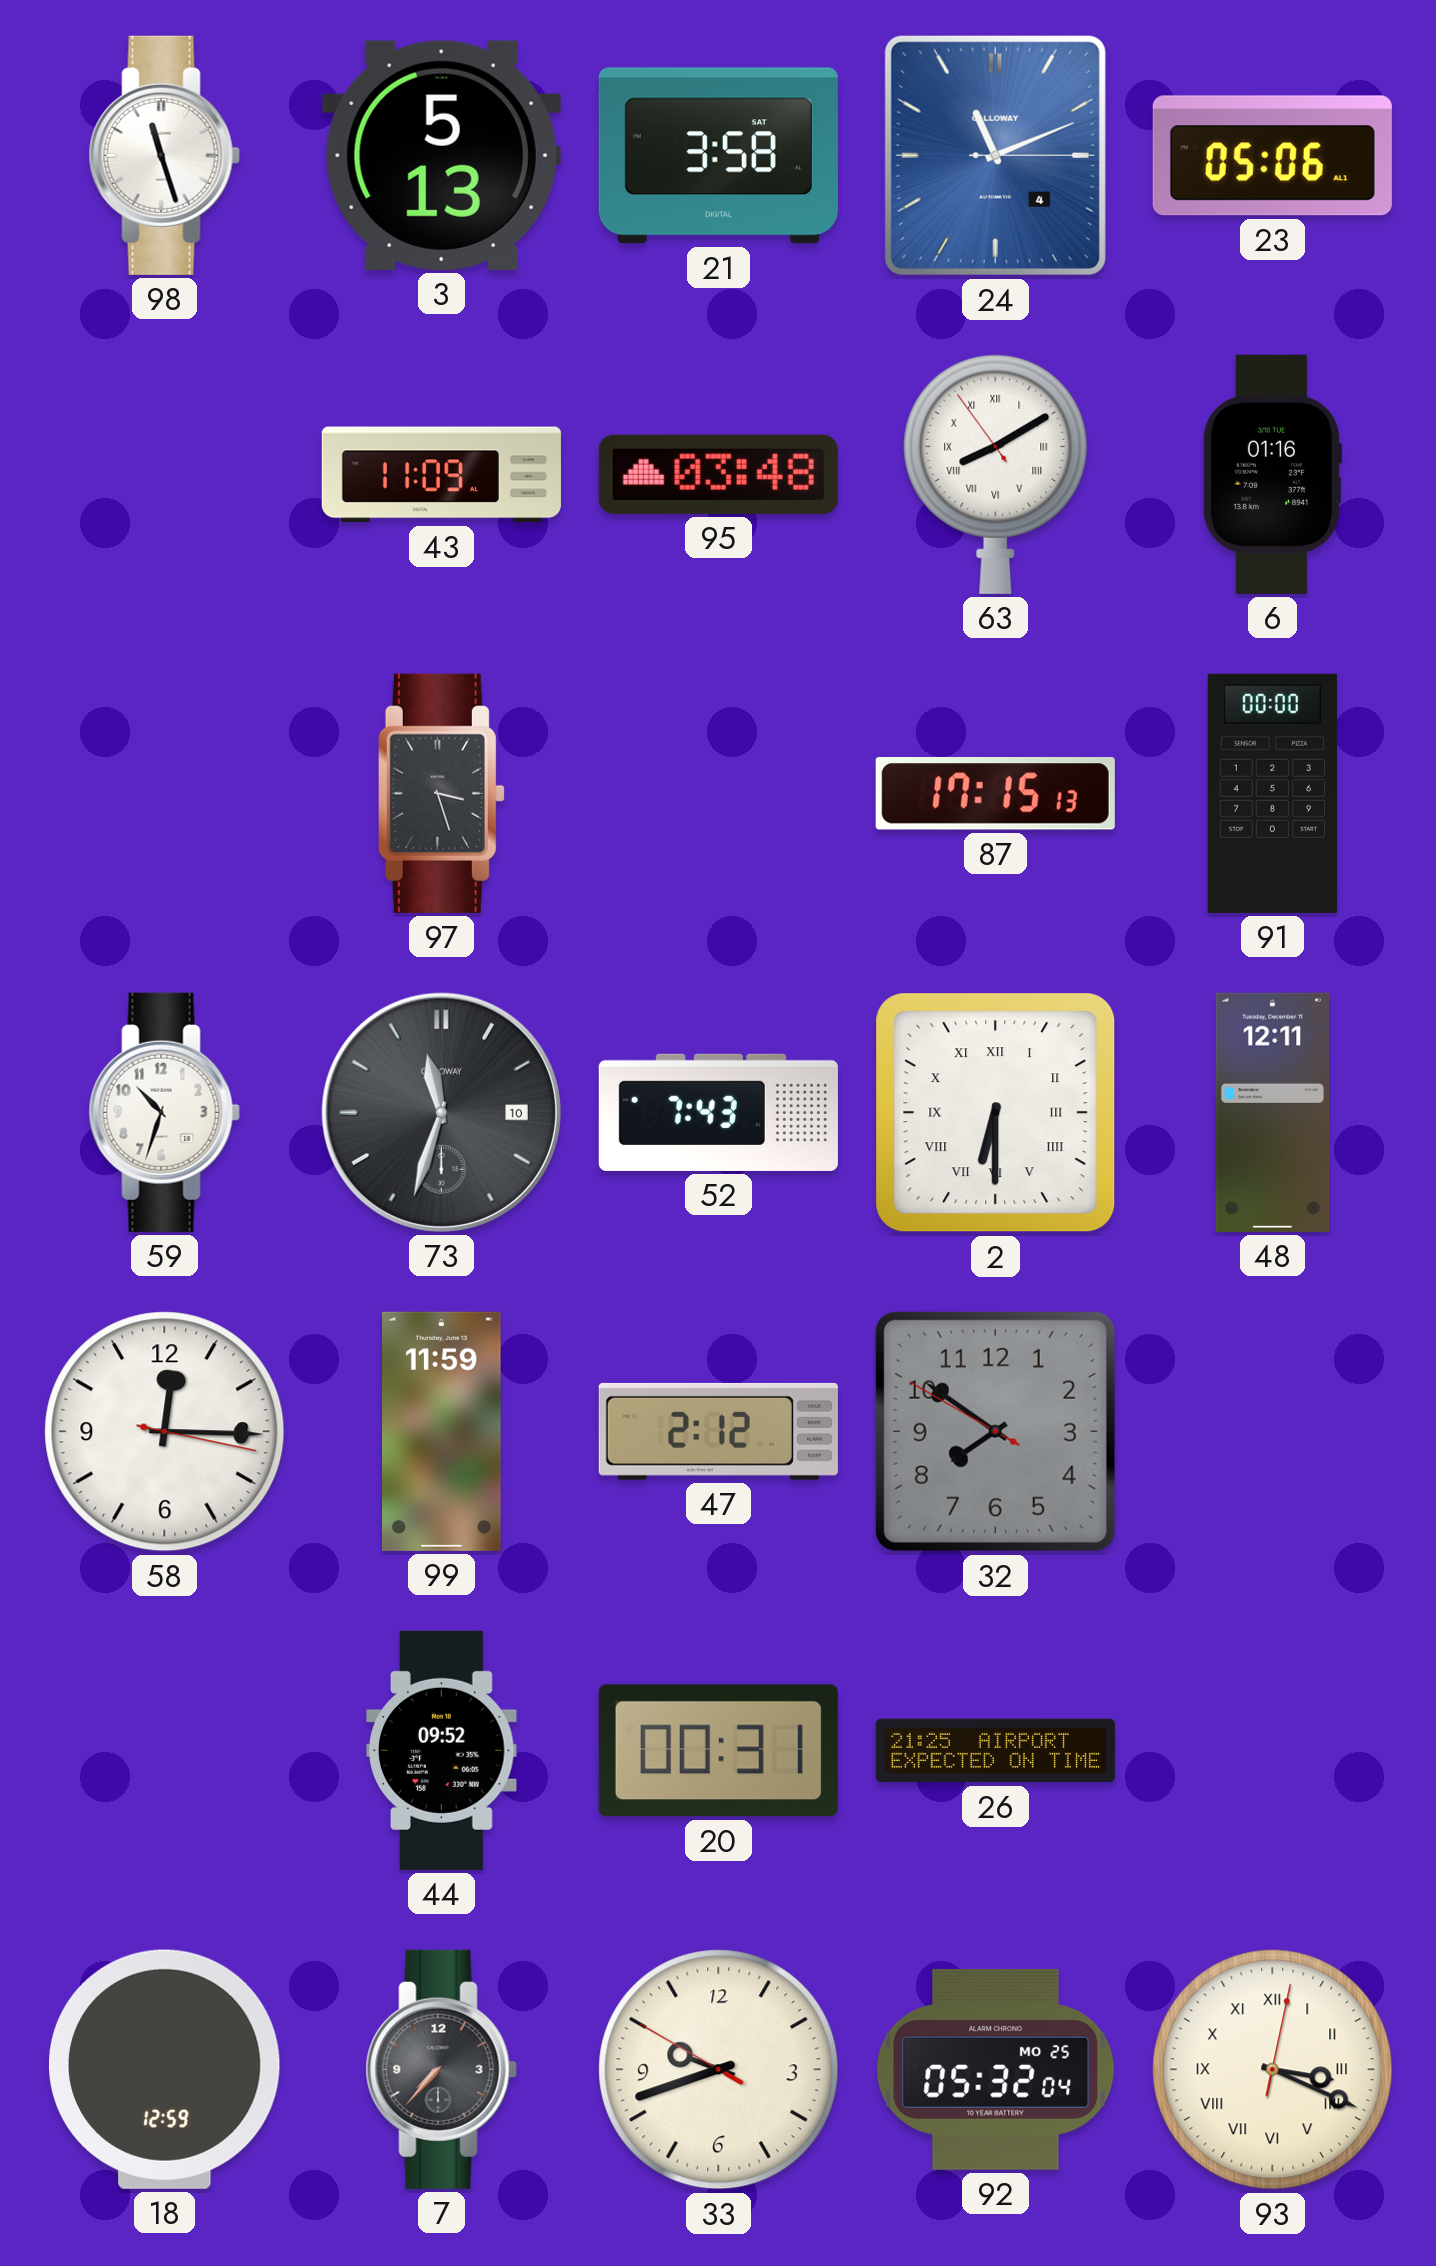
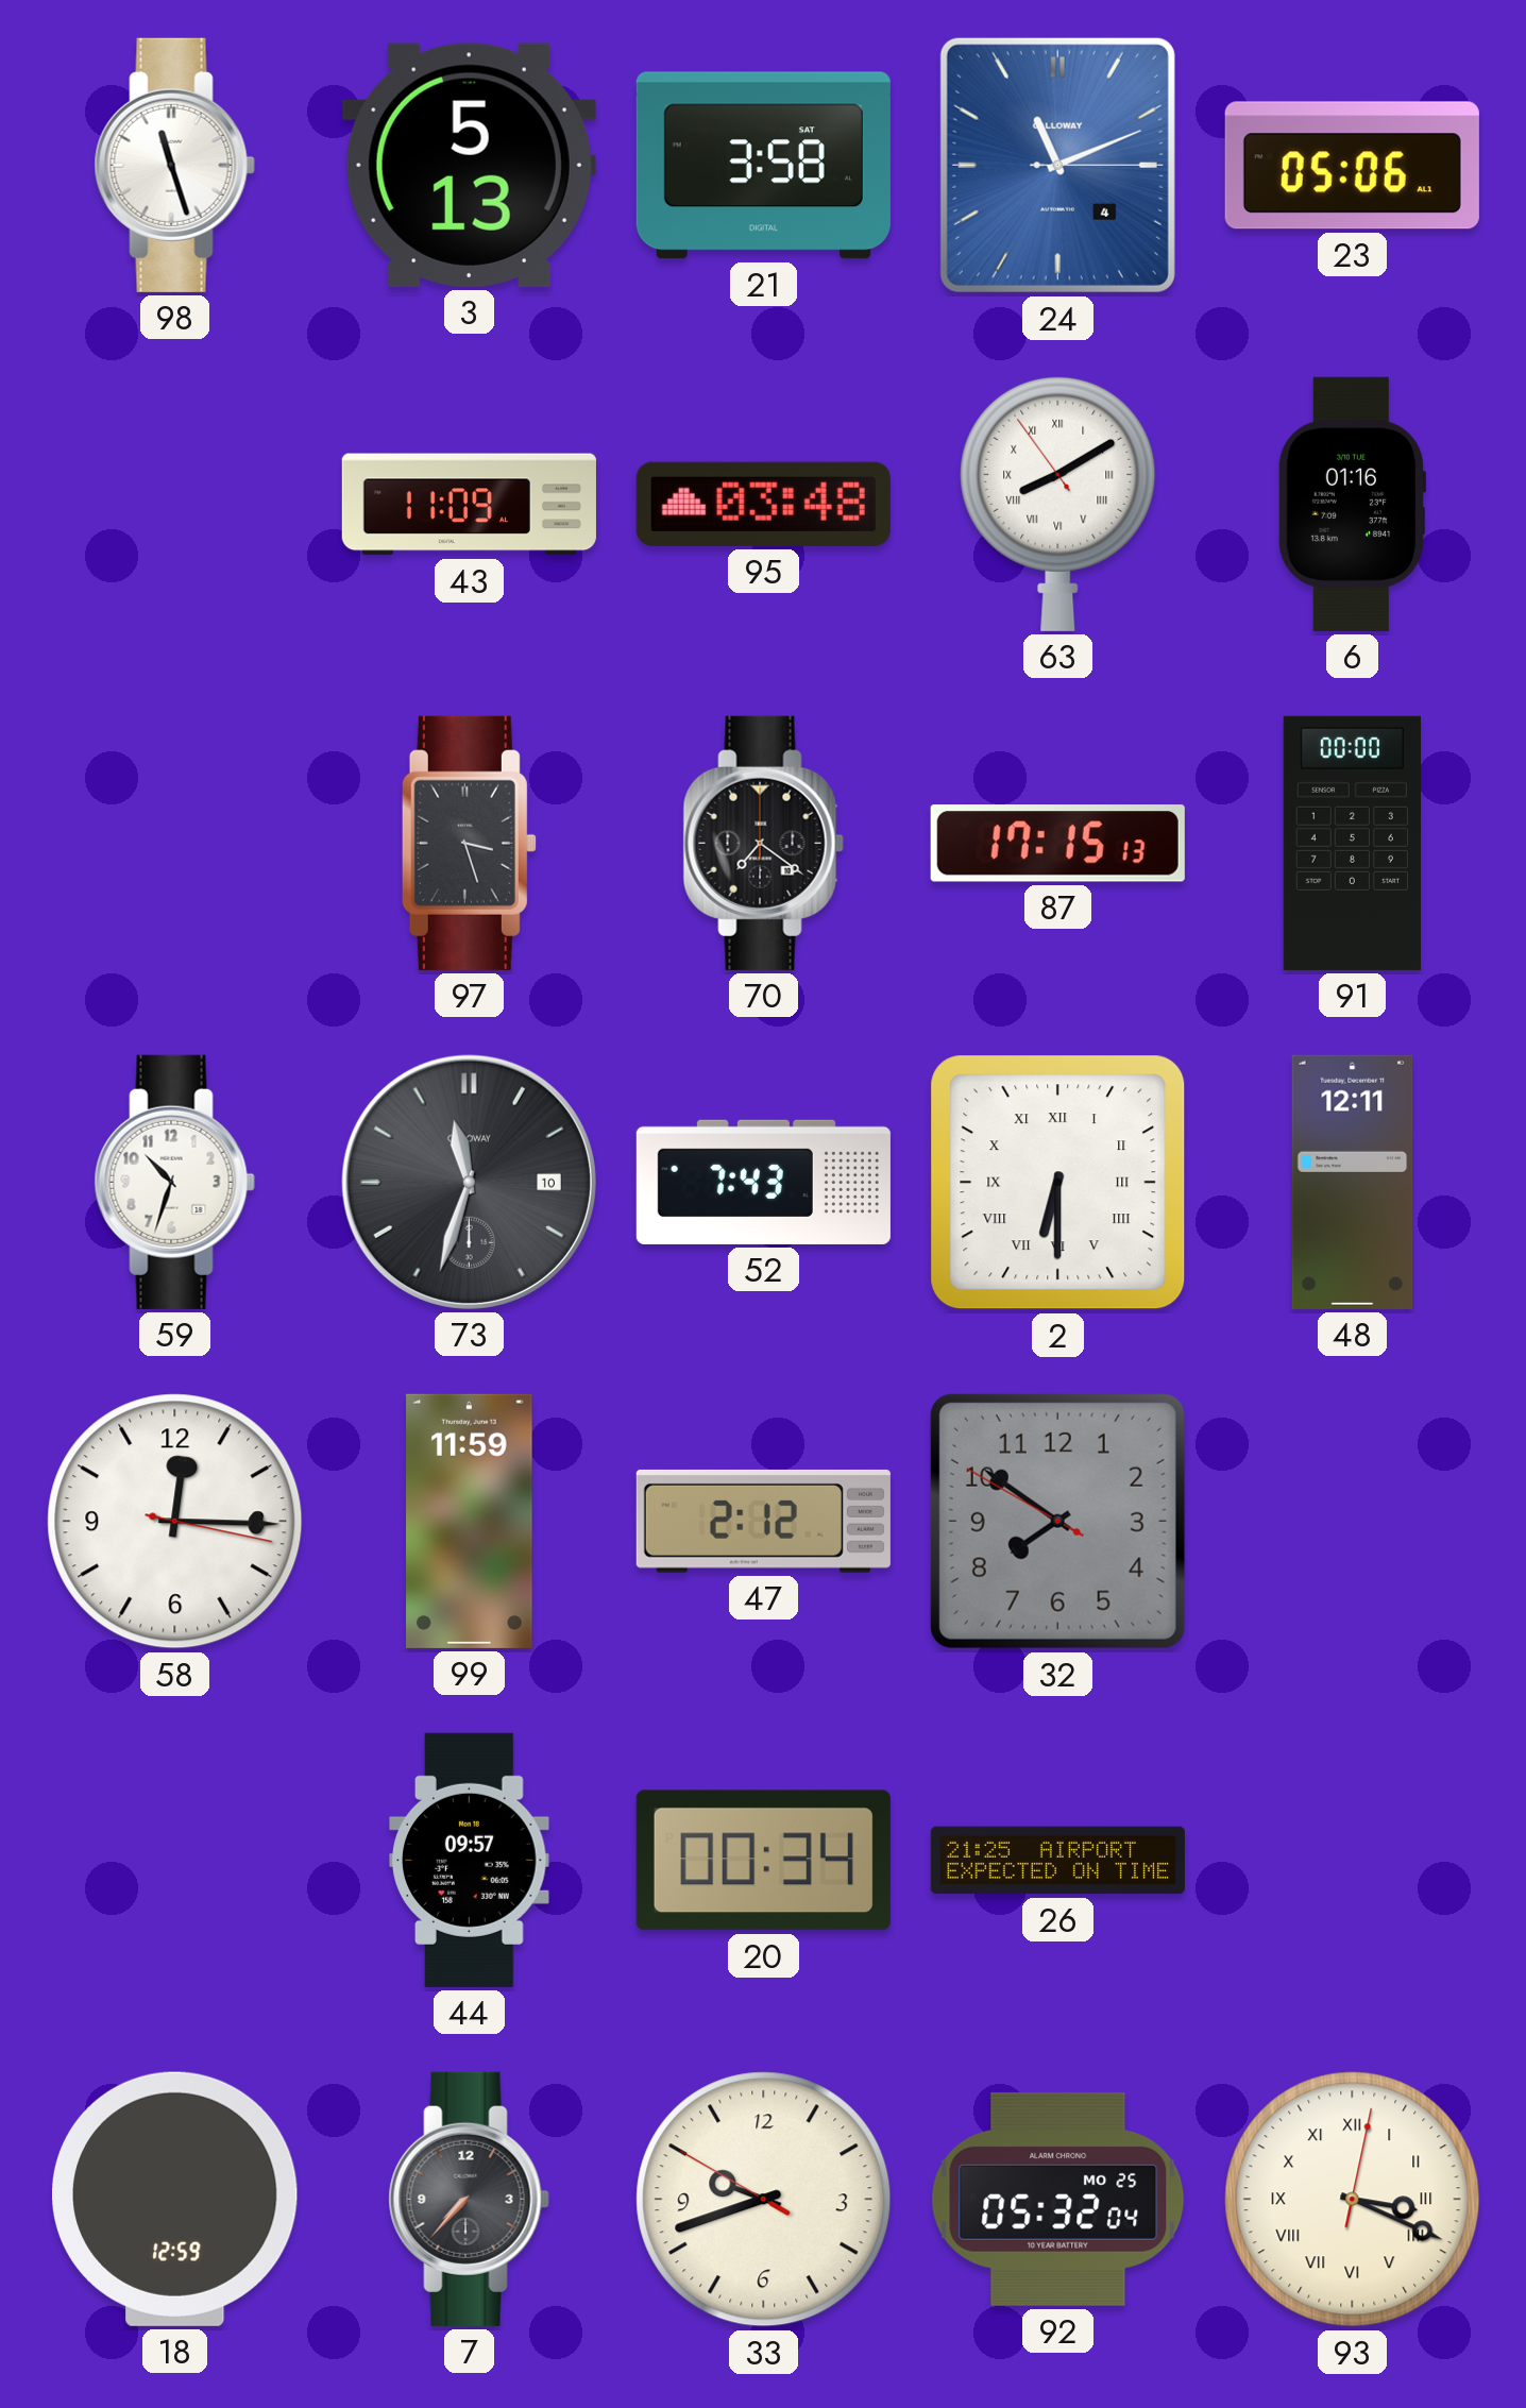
70: none -> 7:21 (763, 843)
44: 09:52 -> 09:57 (470, 1860)
20: 00:31 -> 00:34 (763, 1861)
